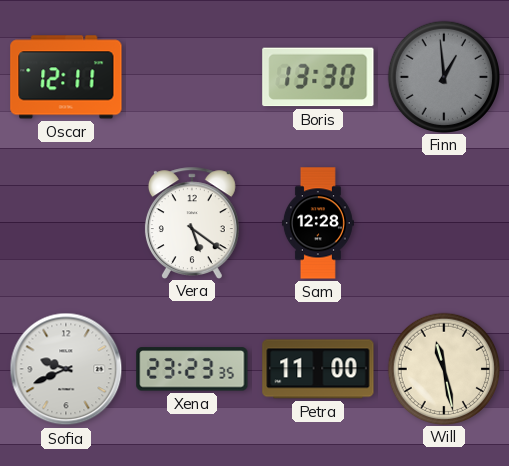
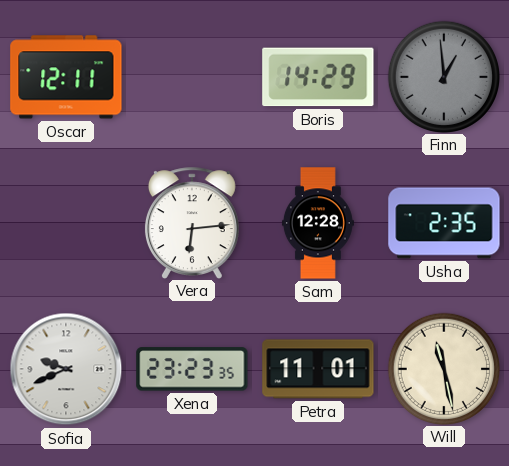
Boris: 13:30 -> 14:29 (318, 77)
Vera: 5:21 -> 6:14 (192, 223)
Usha: none -> 2:35 (444, 223)
Petra: 11:00 -> 11:01 (318, 369)
